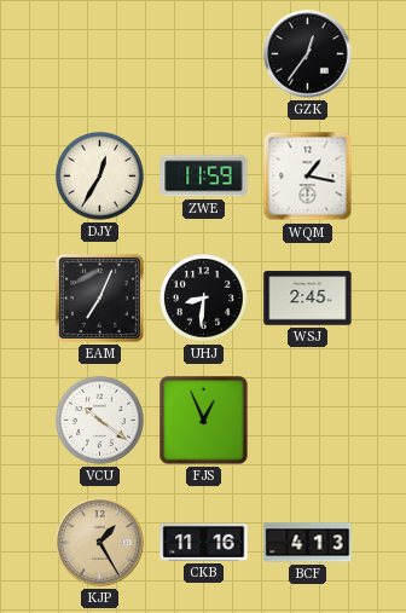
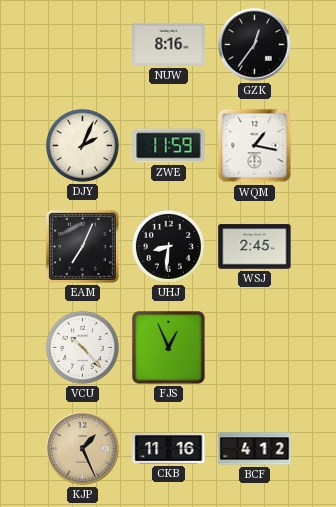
NUW: none -> 8:16 (169, 44)
DJY: 12:35 -> 2:04 (82, 145)
VCU: 10:21 -> 10:23 (82, 347)
KJP: 1:25 -> 1:26 (83, 449)
BCF: 4:13 -> 4:12 (255, 449)
